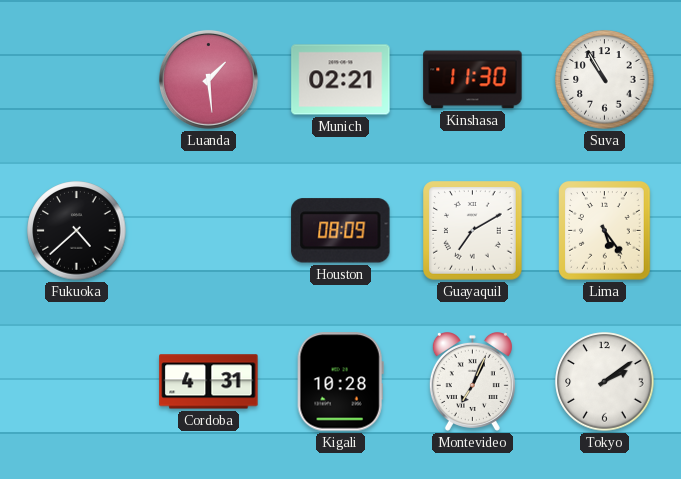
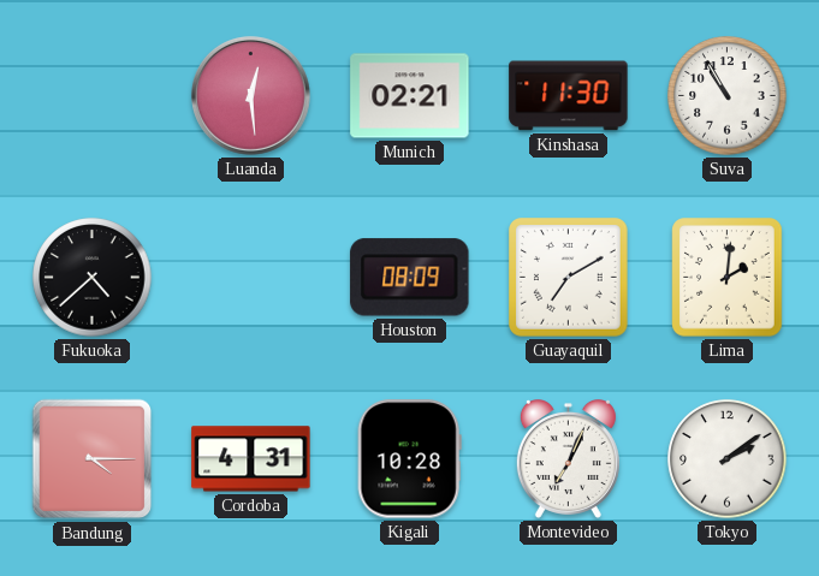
Luanda: 1:29 -> 12:29 (250, 95)
Lima: 5:24 -> 2:01 (728, 278)
Bandung: none -> 4:15 (93, 459)
